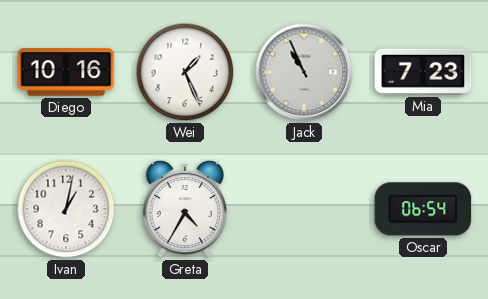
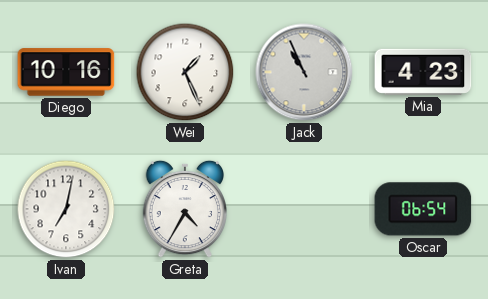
Mia: 7:23 -> 4:23 (423, 72)
Ivan: 1:02 -> 7:02 (66, 209)
